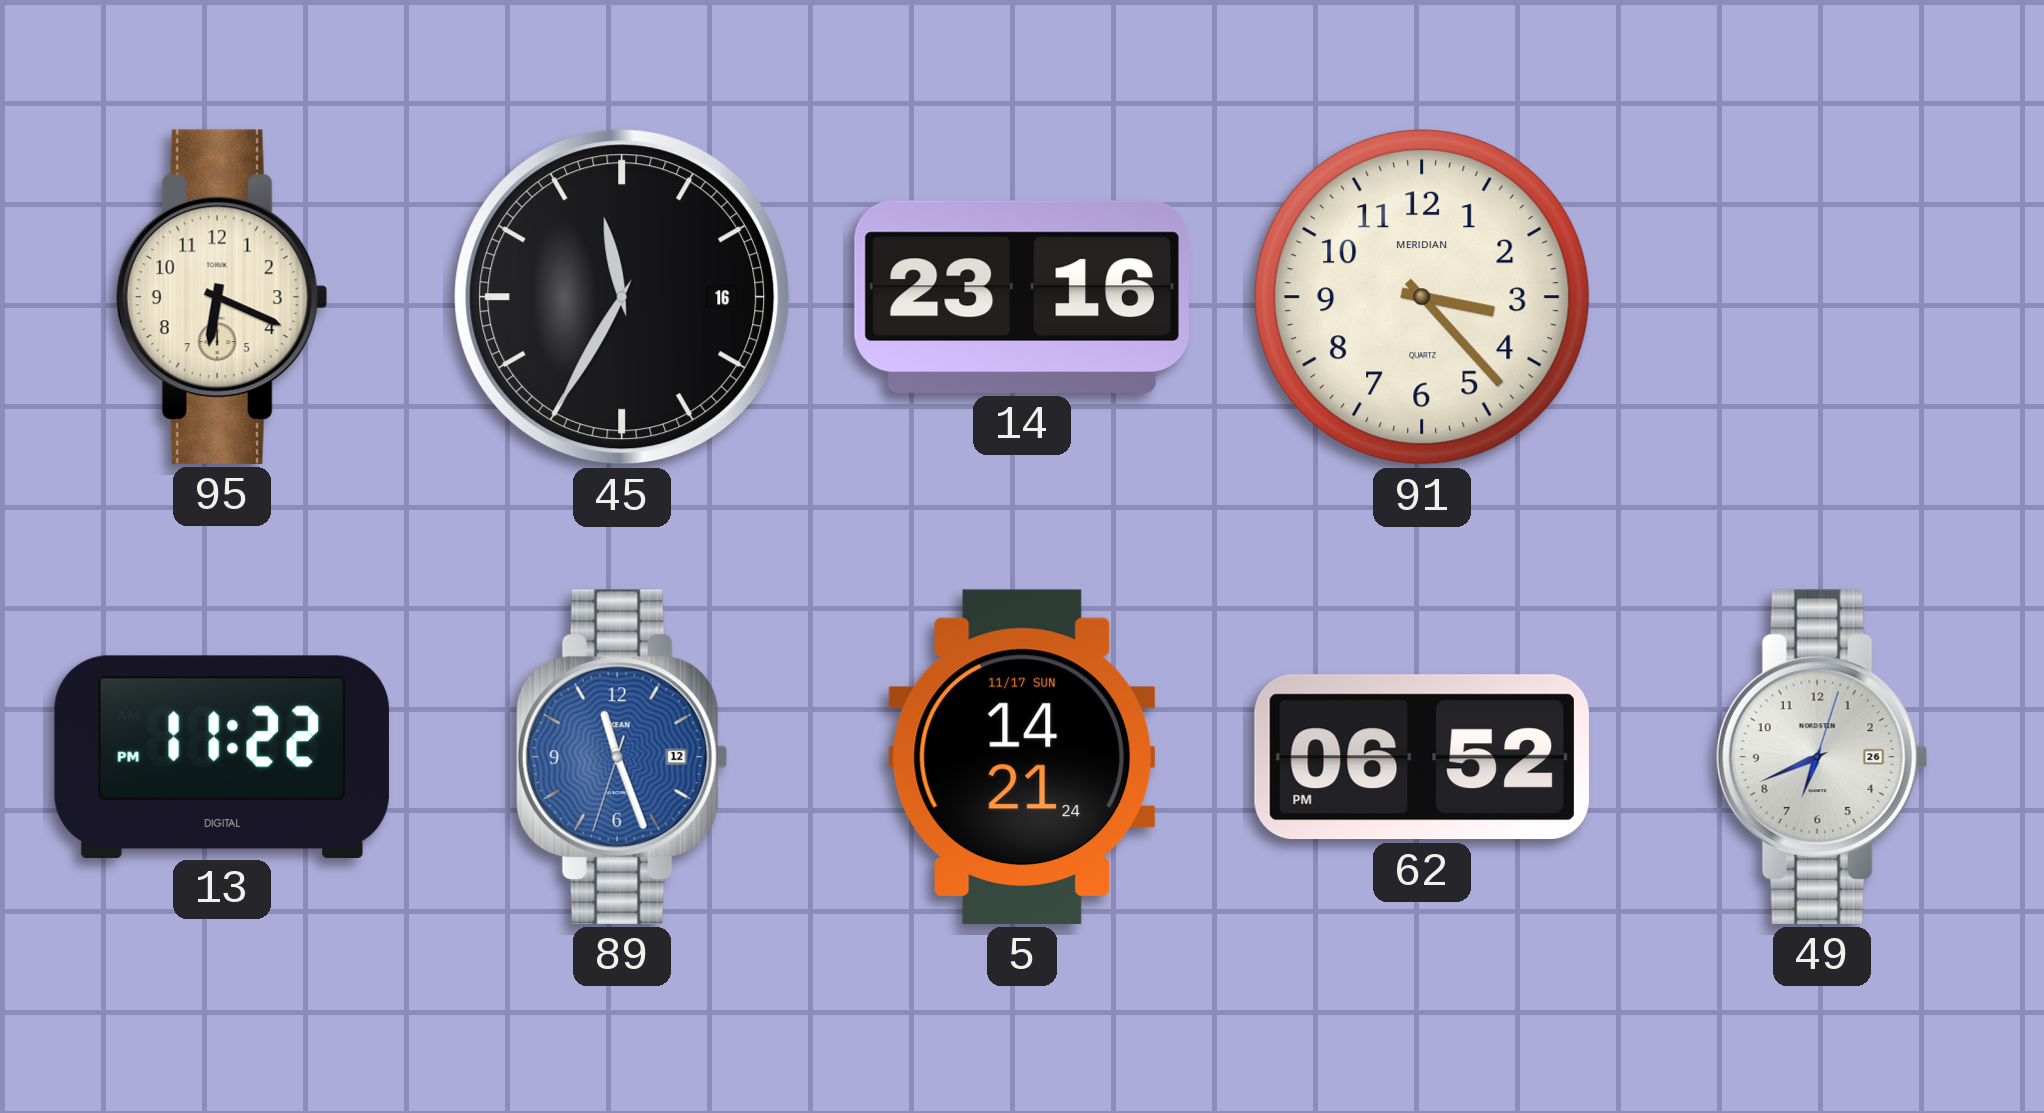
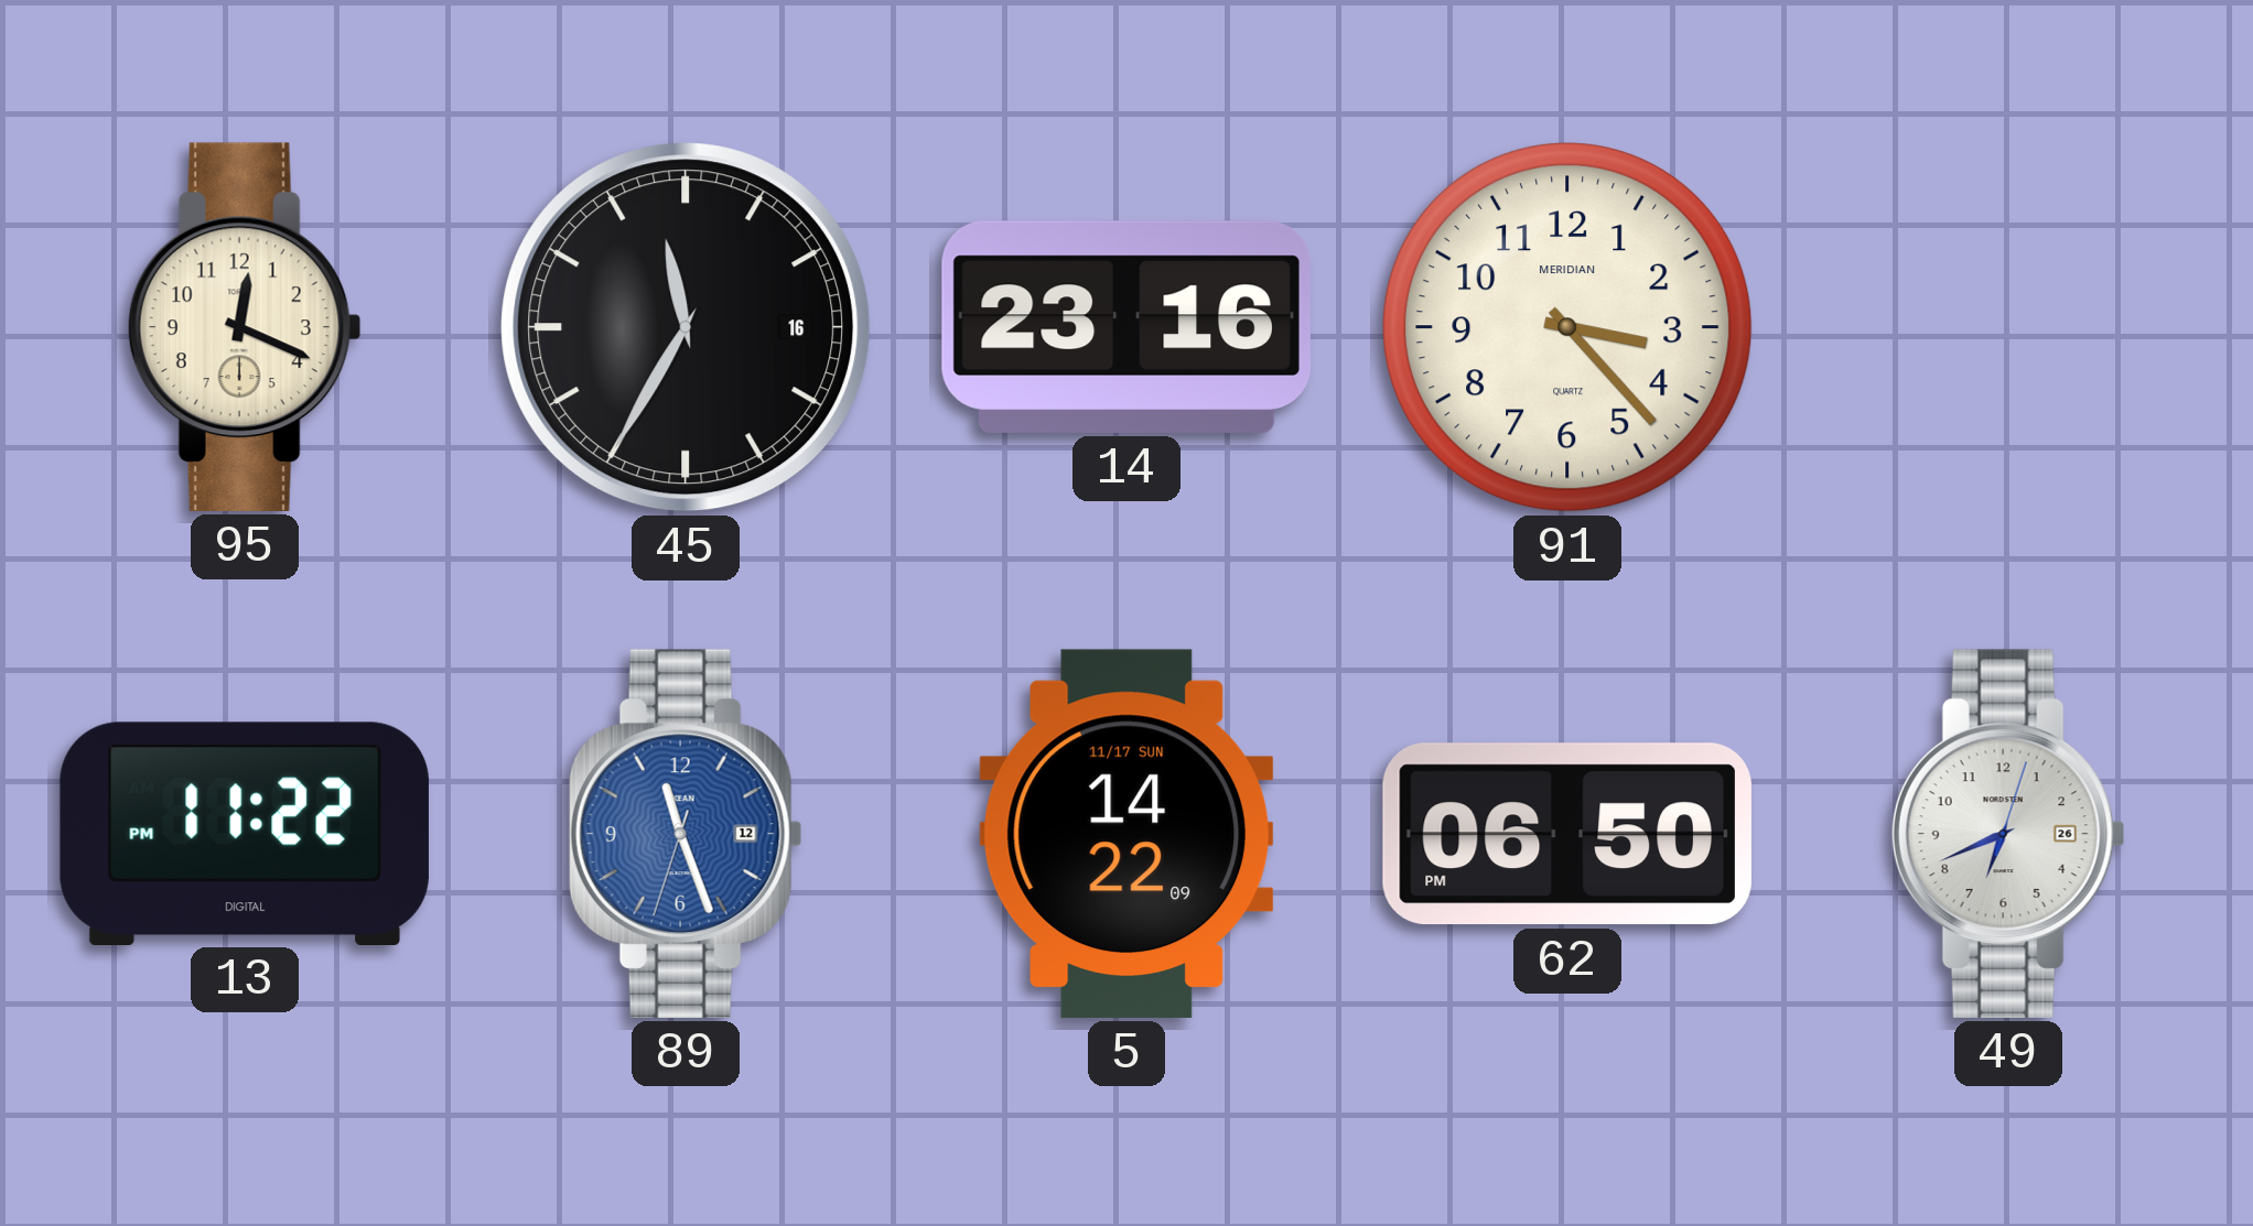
95: 6:19 -> 12:19 (245, 327)
5: 14:21 -> 14:22 (1126, 834)
62: 06:52 -> 06:50 (1567, 834)
